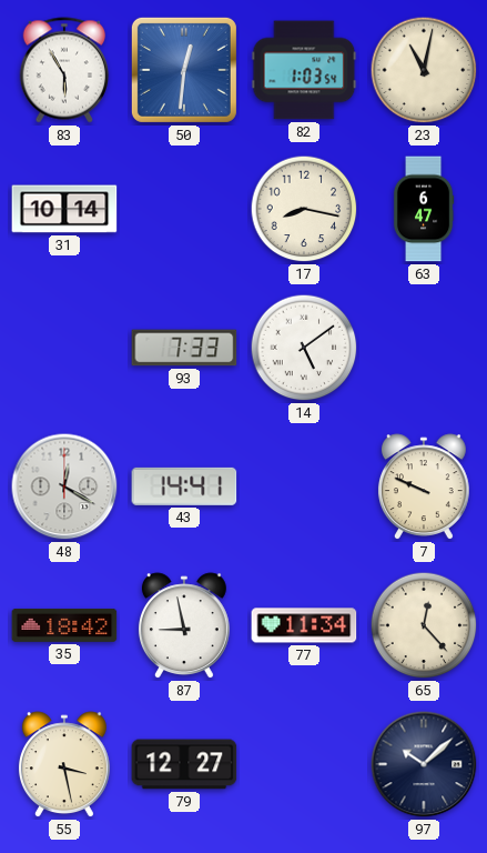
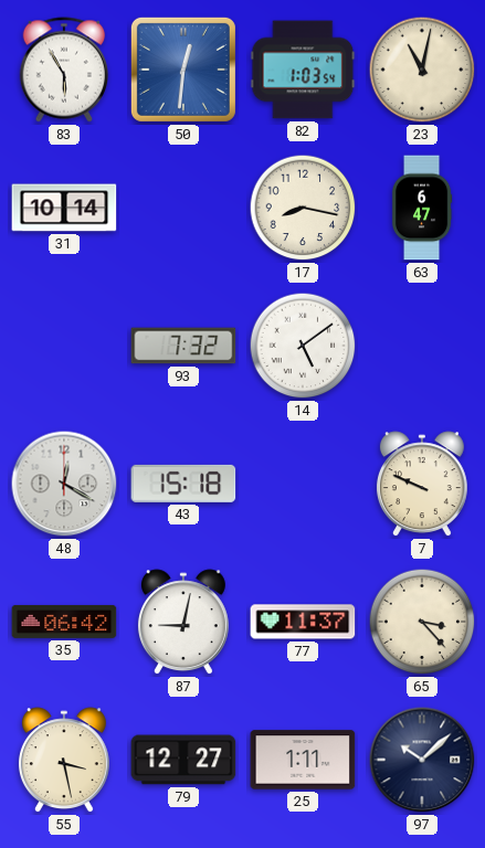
93: 7:33 -> 7:32 (183, 346)
43: 14:41 -> 15:18 (183, 484)
35: 18:42 -> 06:42 (64, 622)
87: 8:58 -> 9:02 (183, 623)
77: 11:34 -> 11:37 (303, 622)
65: 12:23 -> 3:23 (422, 622)
25: none -> 1:11 (303, 760)
